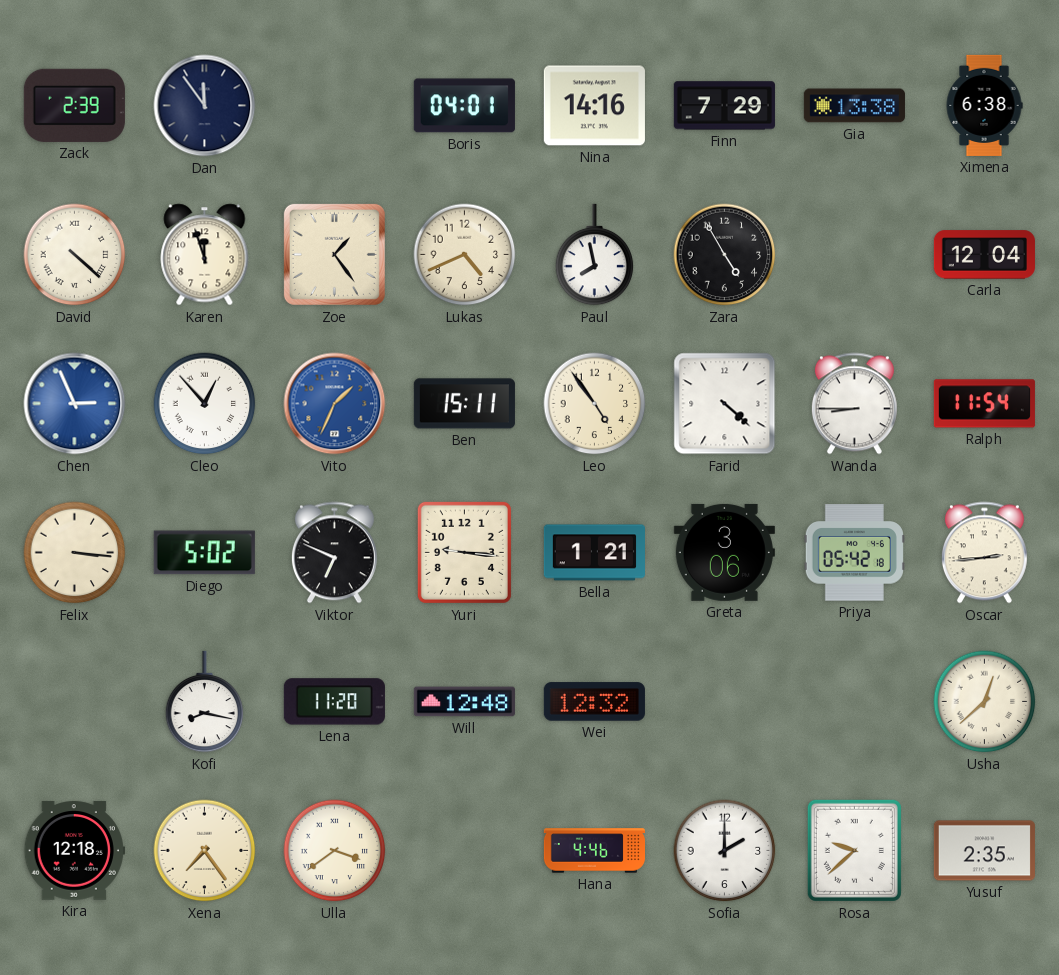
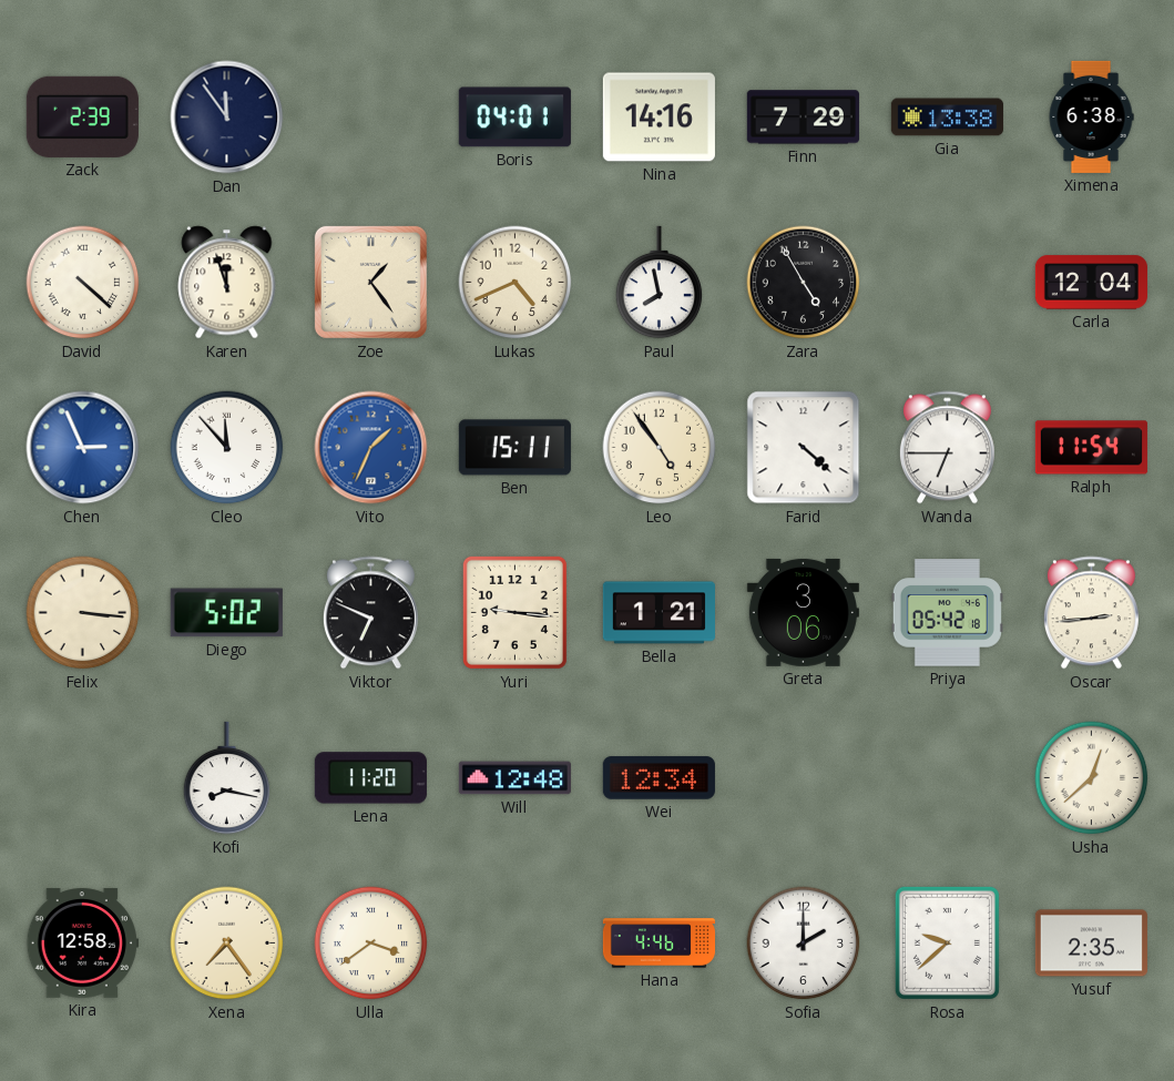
Cleo: 12:53 -> 11:53 (227, 448)
Wanda: 8:45 -> 6:45 (947, 448)
Wei: 12:32 -> 12:34 (659, 778)
Kira: 12:18 -> 12:58 (82, 944)
